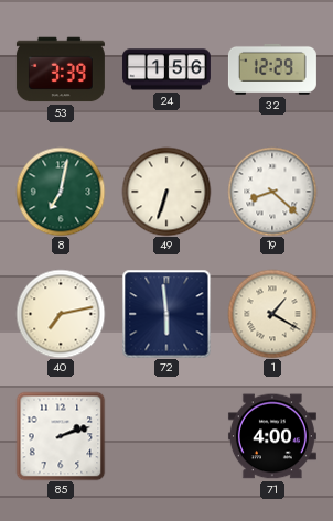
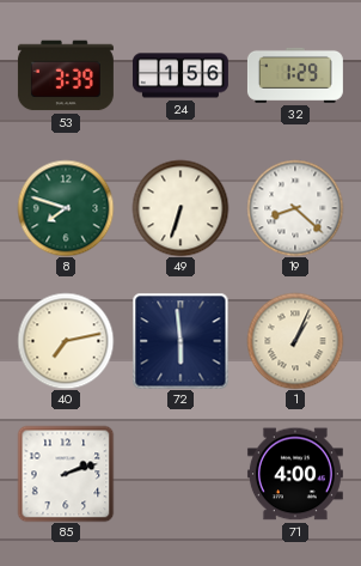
32: 12:29 -> 1:29 (295, 75)
8: 7:02 -> 7:48 (66, 208)
1: 1:20 -> 1:04 (295, 341)
